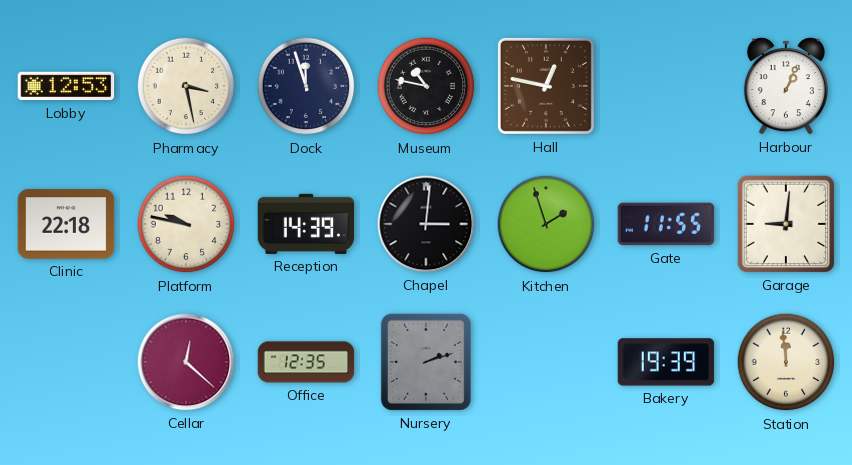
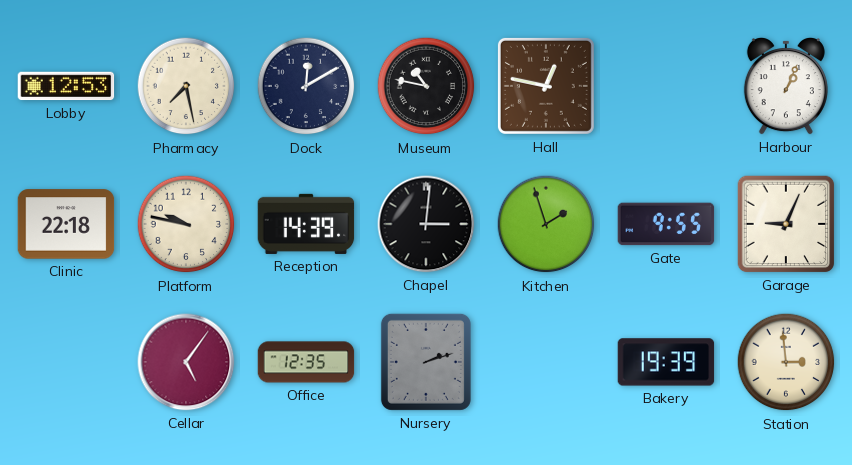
Pharmacy: 3:28 -> 7:28 (186, 86)
Dock: 11:57 -> 12:10 (306, 86)
Gate: 11:55 -> 9:55 (666, 224)
Garage: 9:01 -> 9:04 (786, 224)
Cellar: 12:22 -> 5:06 (186, 362)
Station: 11:59 -> 2:59 (786, 362)
